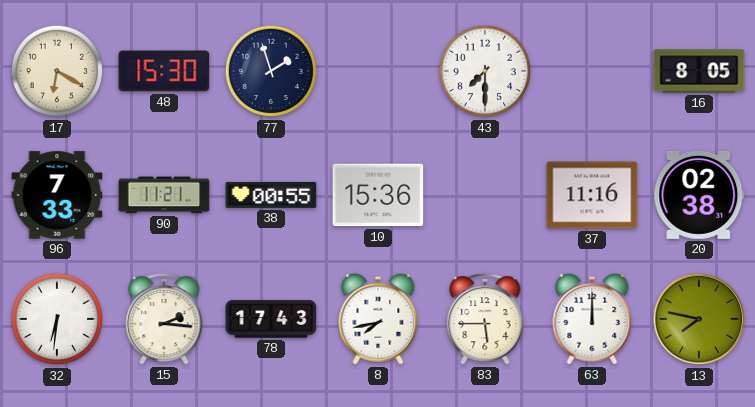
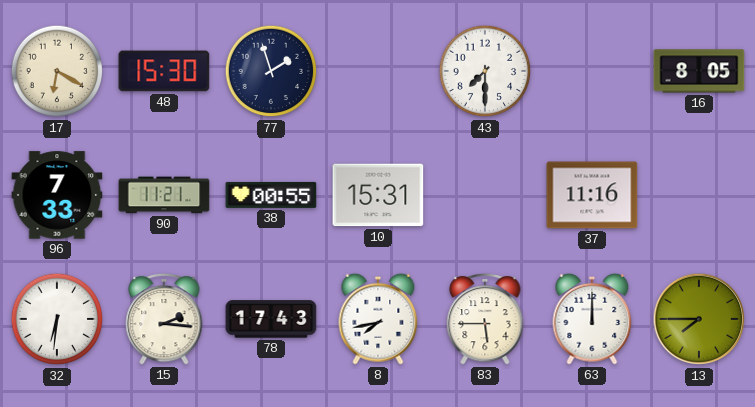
10: 15:36 -> 15:31 (378, 195)
20: 02:38 -> none (699, 195)
13: 7:47 -> 7:45 (699, 319)
